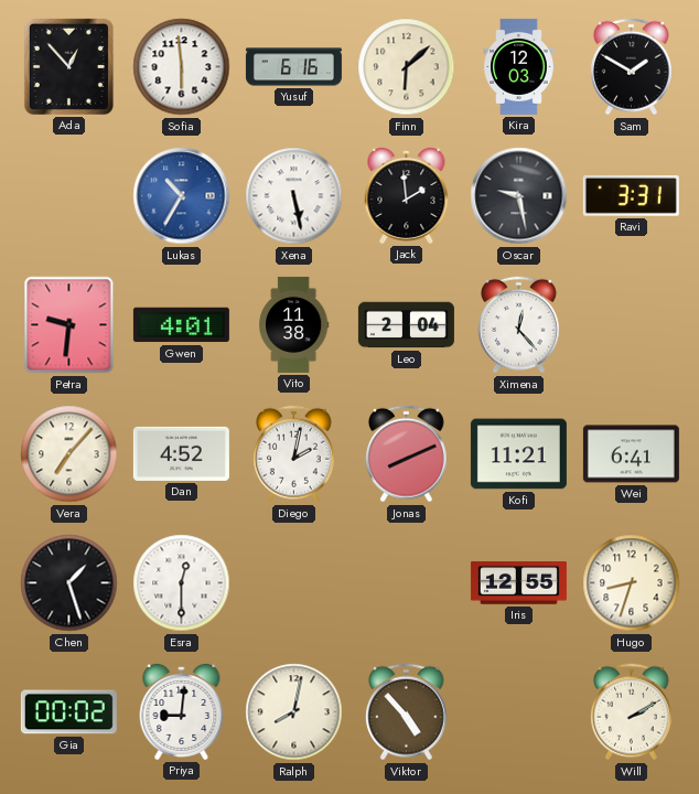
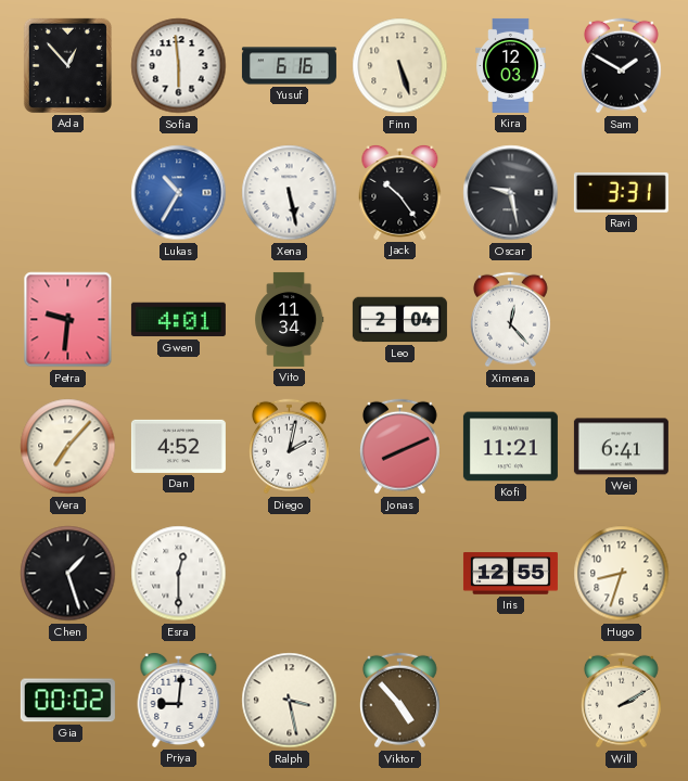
Finn: 6:08 -> 5:27 (400, 66)
Jack: 1:59 -> 10:24 (400, 192)
Vito: 11:38 -> 11:34 (290, 319)
Ralph: 8:02 -> 3:28 (290, 701)
